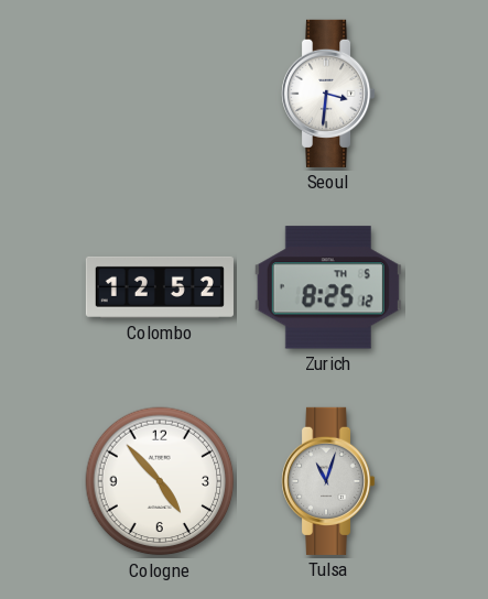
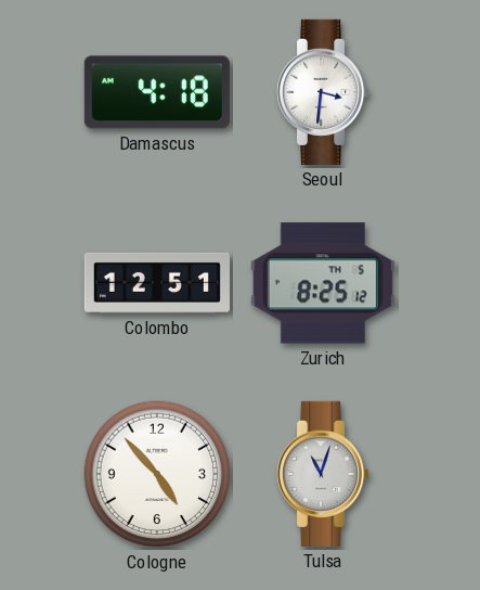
Damascus: none -> 4:18 (157, 92)
Colombo: 12:52 -> 12:51 (157, 283)
